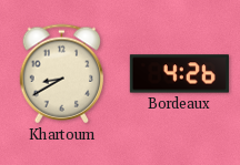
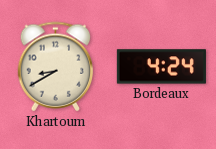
Bordeaux: 4:26 -> 4:24 (161, 67)
